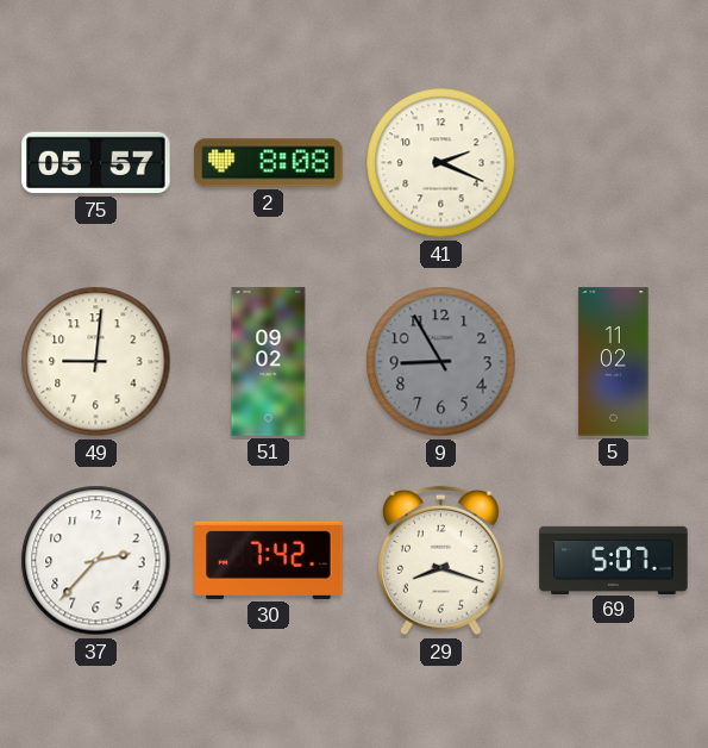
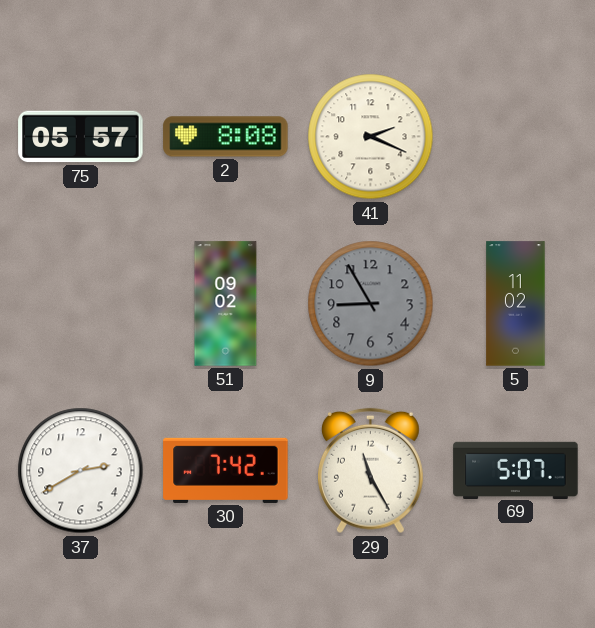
49: 9:01 -> none (96, 362)
37: 2:37 -> 2:40 (81, 471)
29: 8:18 -> 11:25 (370, 471)
